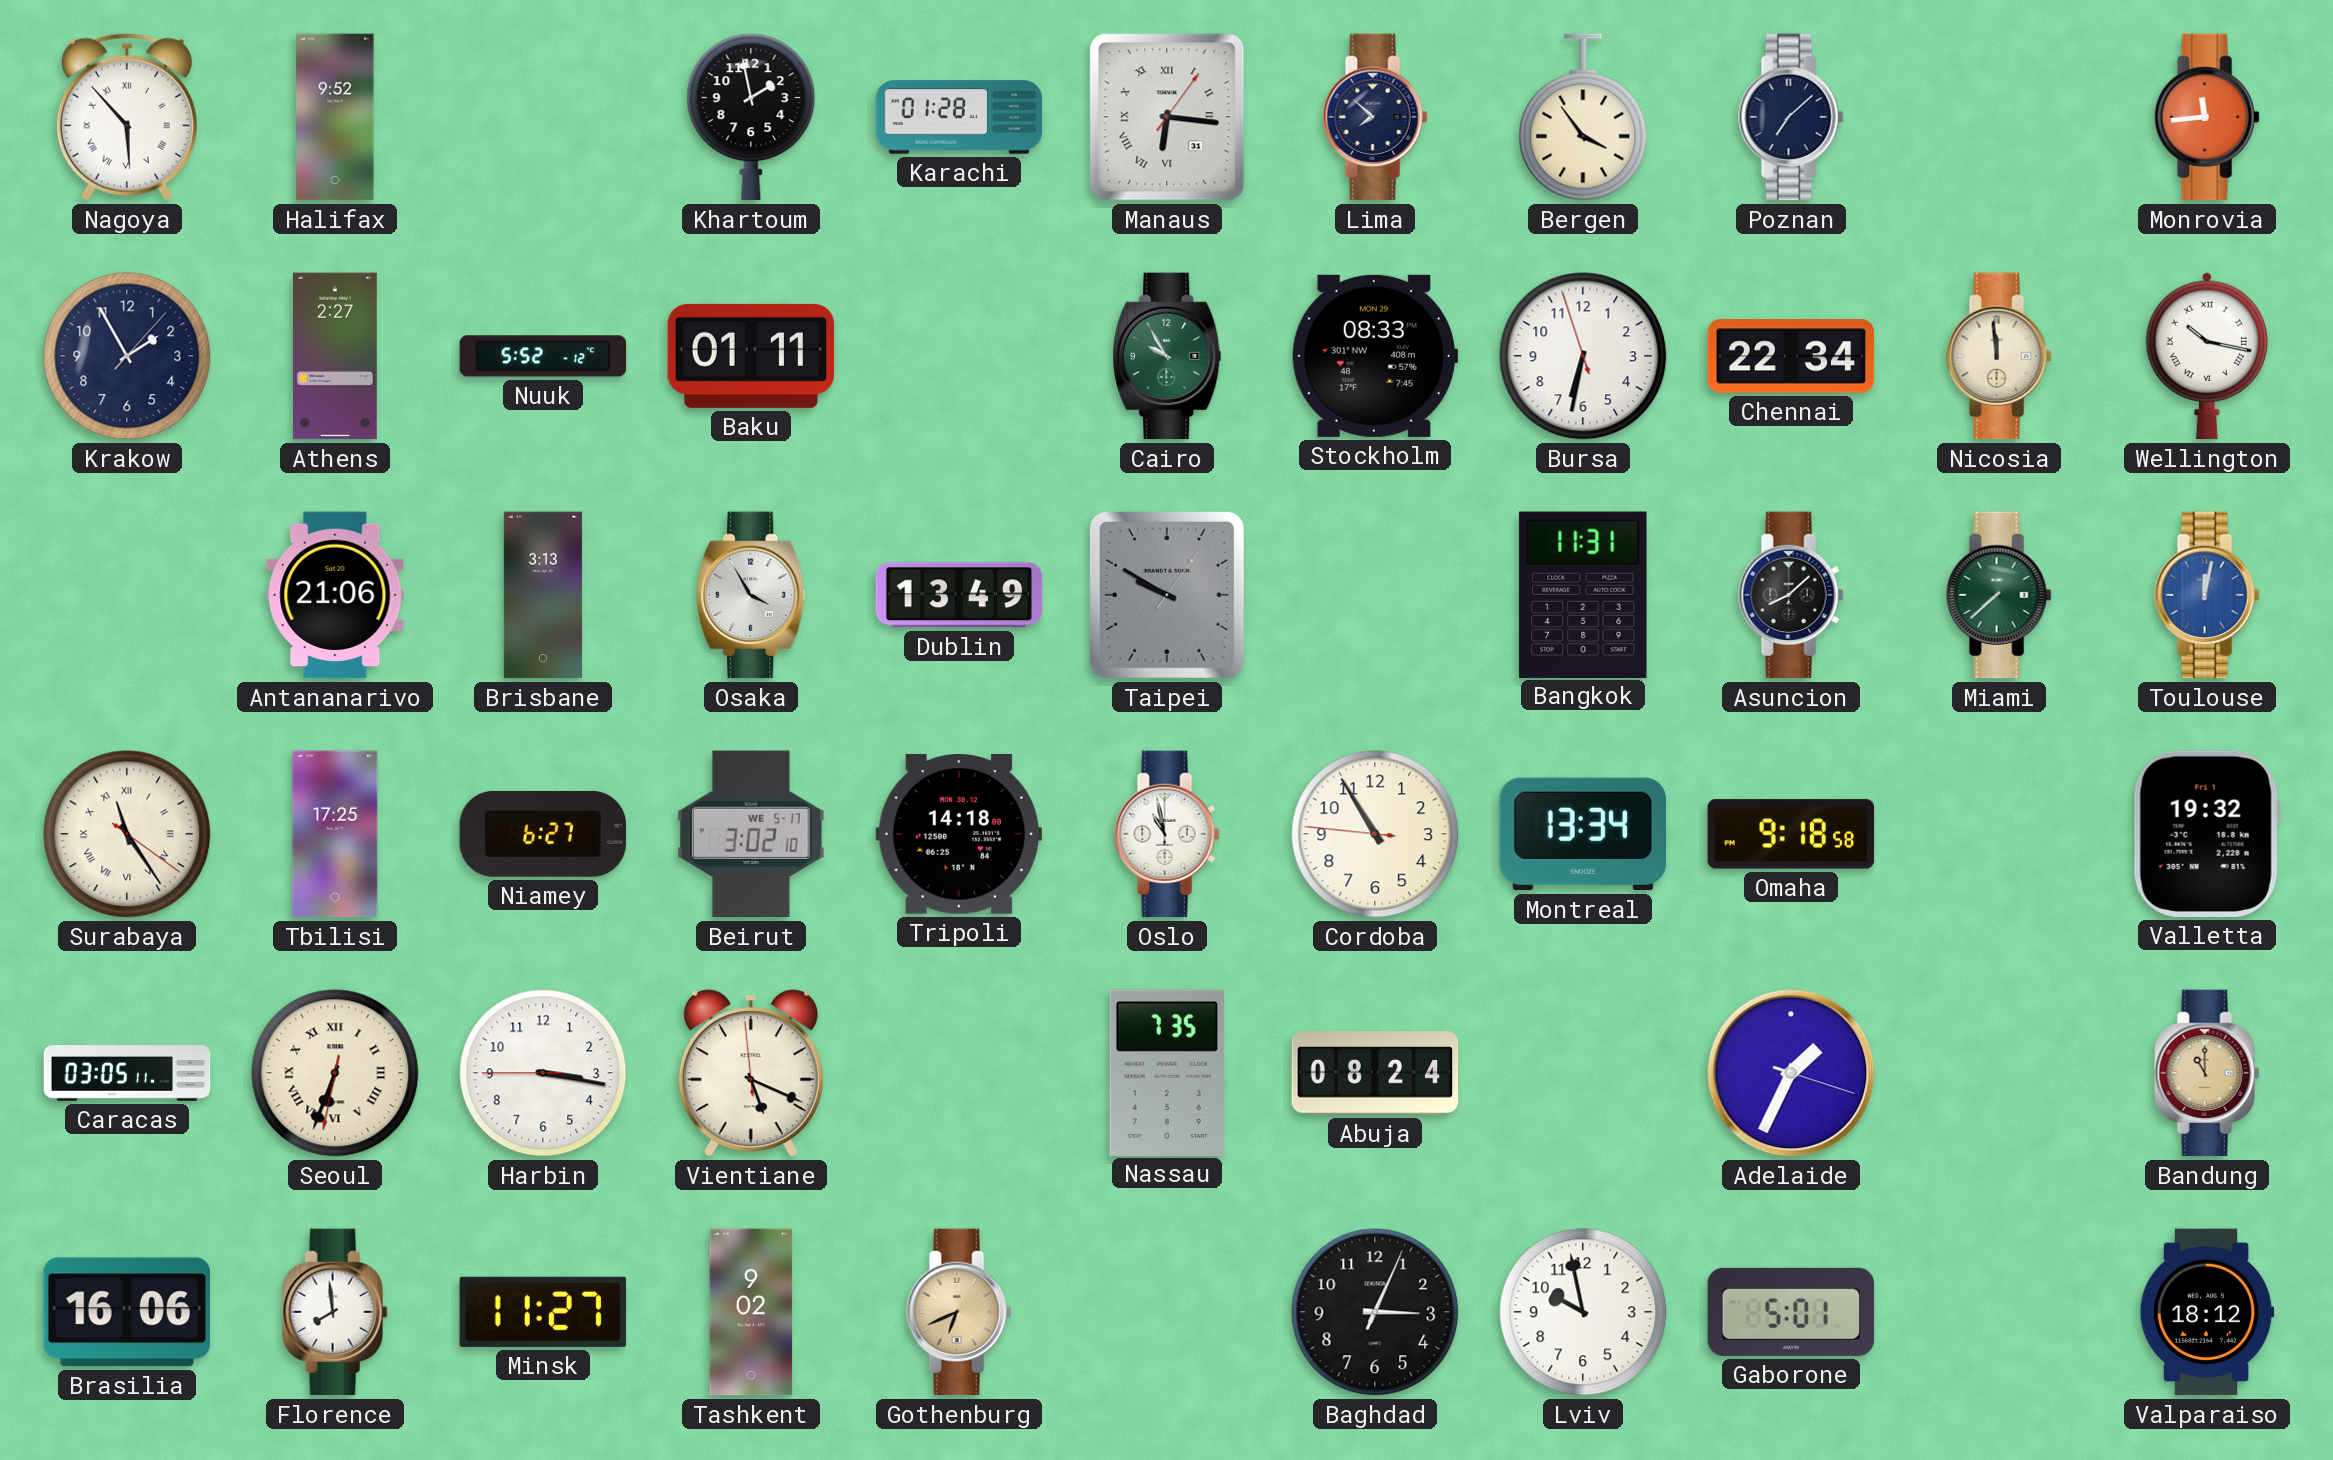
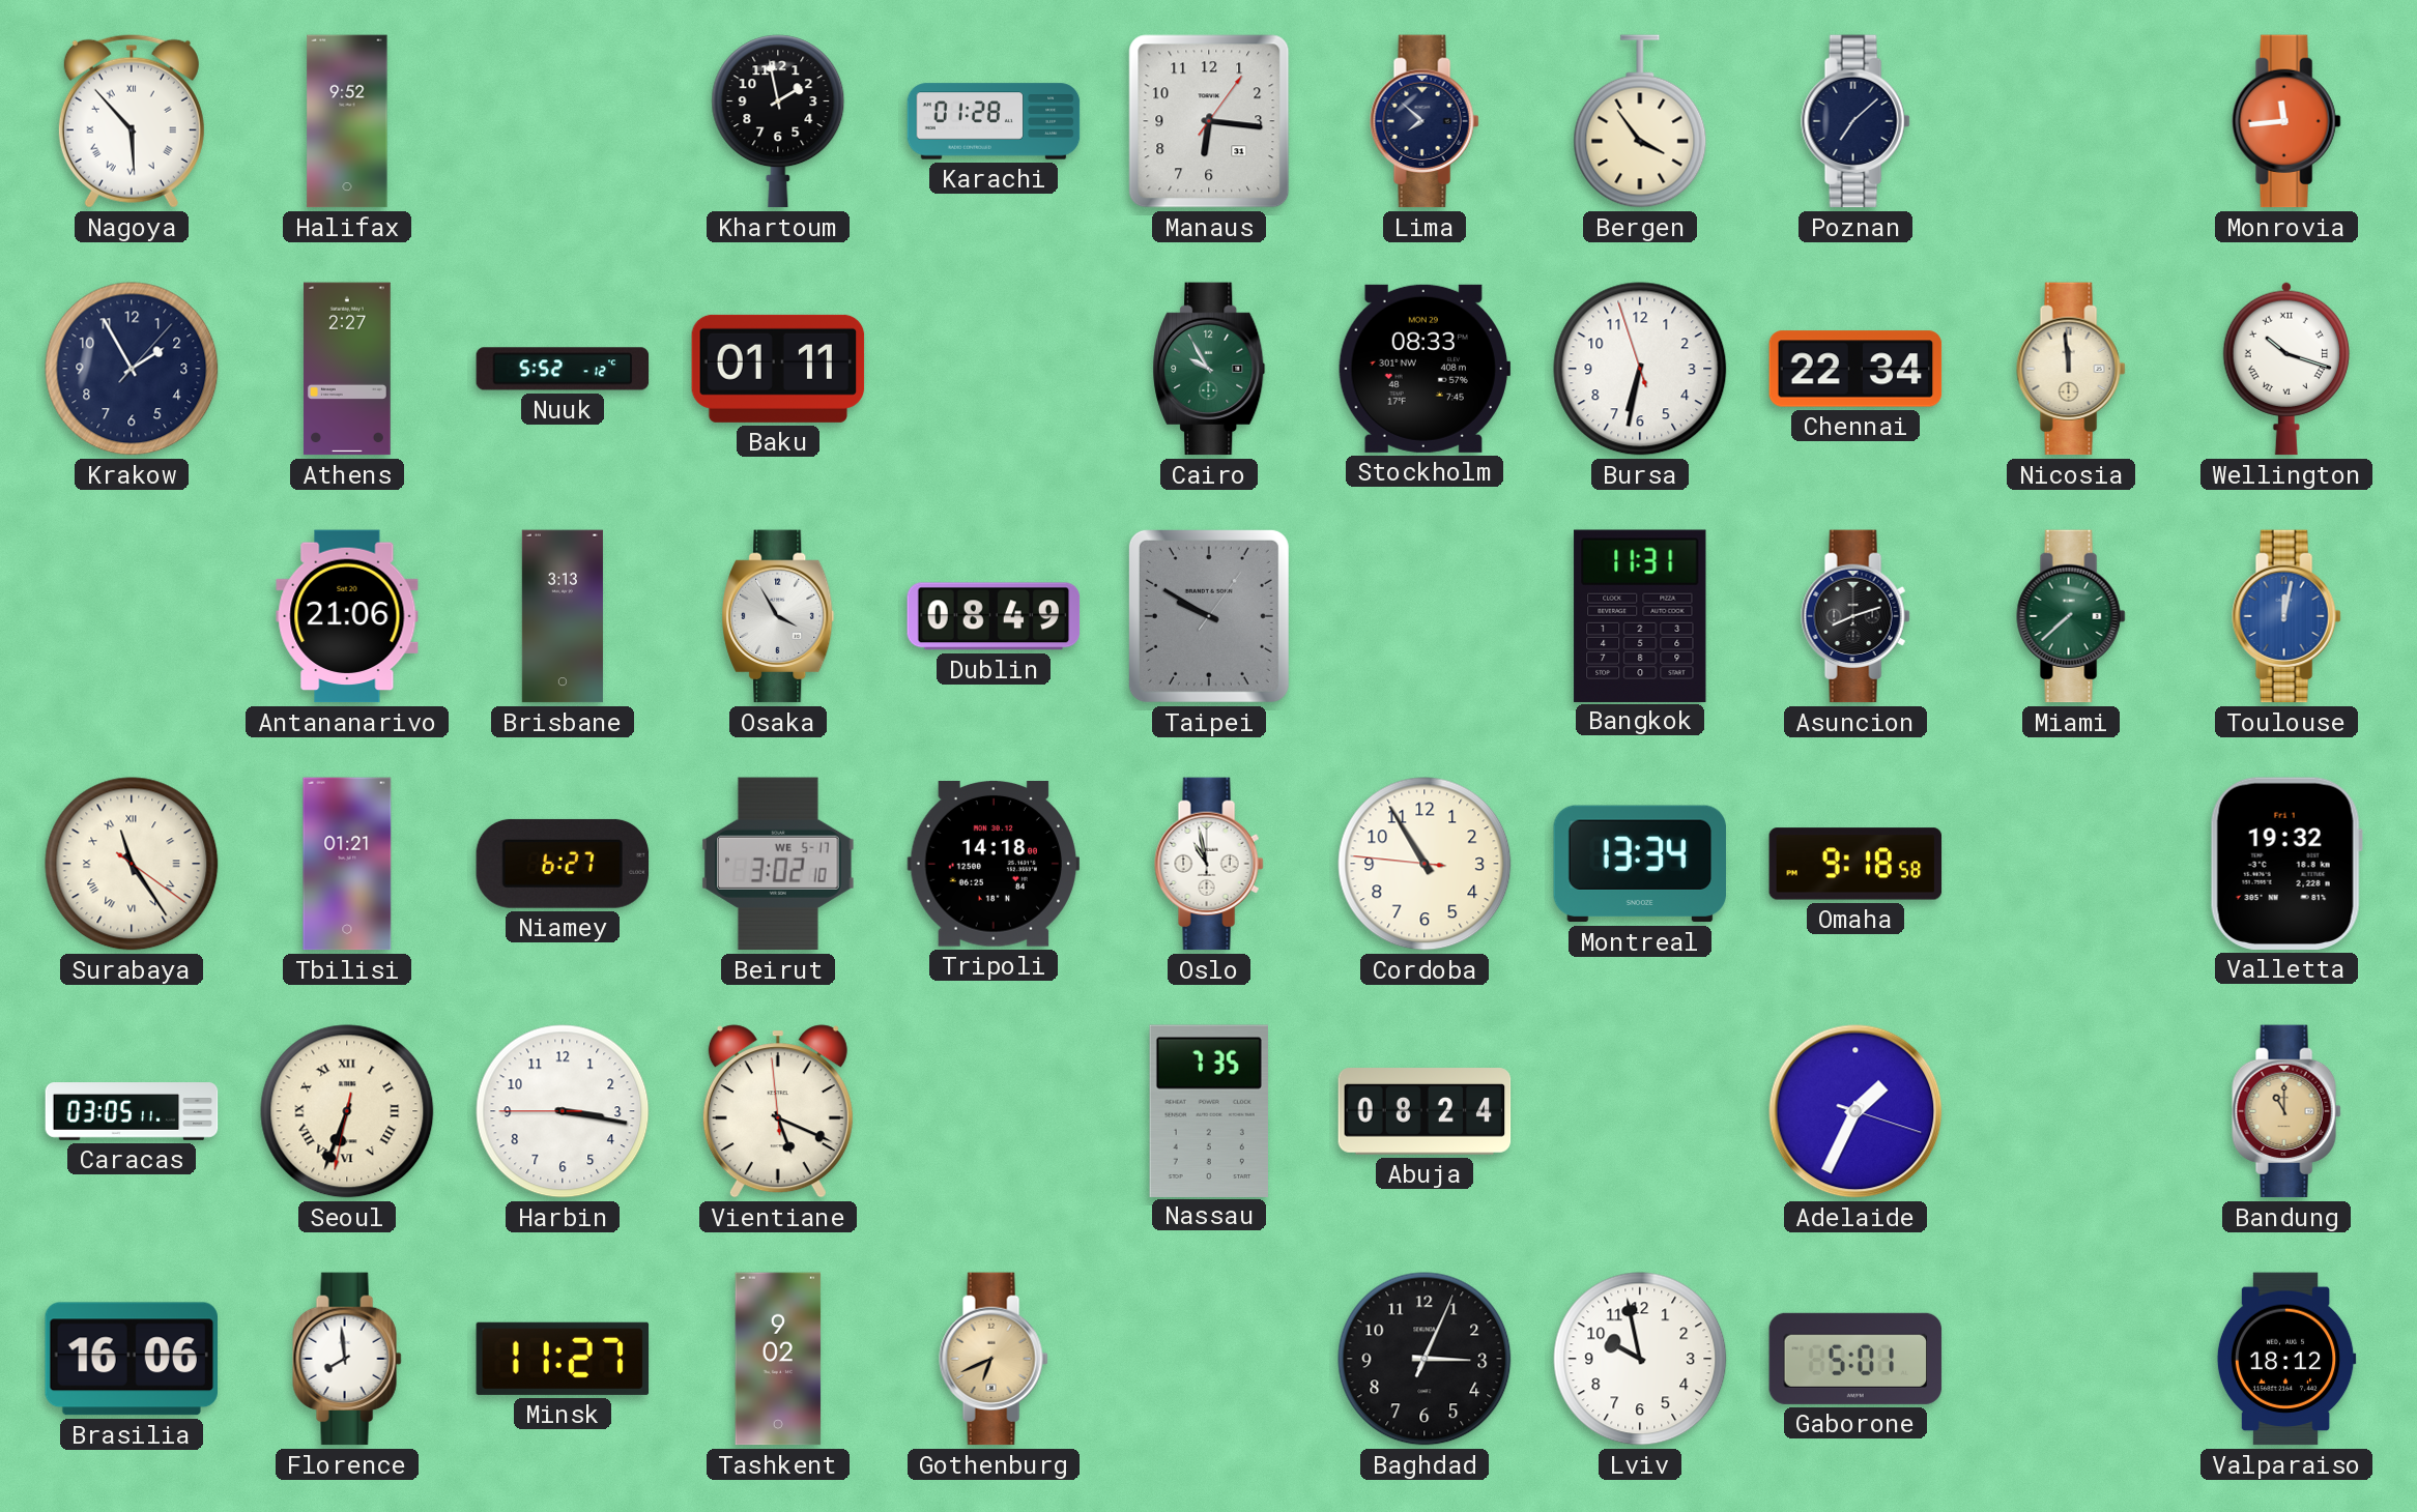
Manaus numerals: Roman -> Arabic (1209, 121)
Wellington: 10:17 -> 10:18 (2285, 369)
Dublin: 13:49 -> 08:49 (994, 616)
Asuncion: 8:08 -> 8:12 (1855, 616)
Tbilisi: 17:25 -> 01:21 (347, 864)
